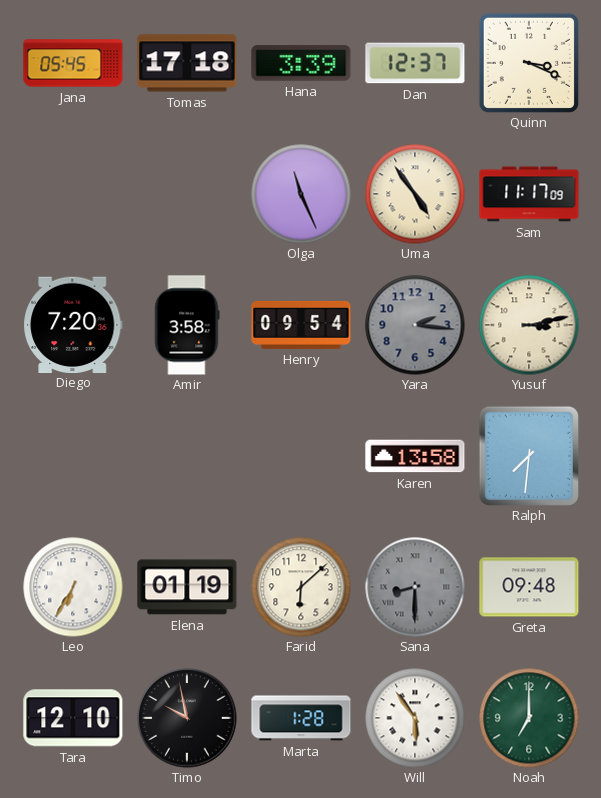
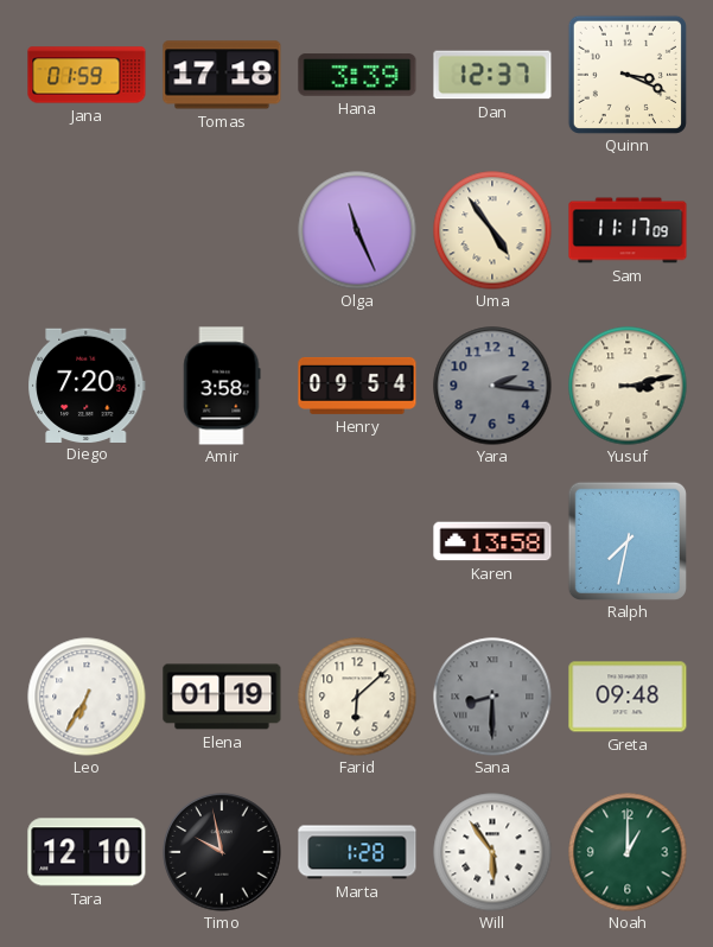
Jana: 05:45 -> 01:59 (87, 75)
Ralph: 7:31 -> 7:32 (628, 541)
Noah: 7:00 -> 1:00 (628, 852)
